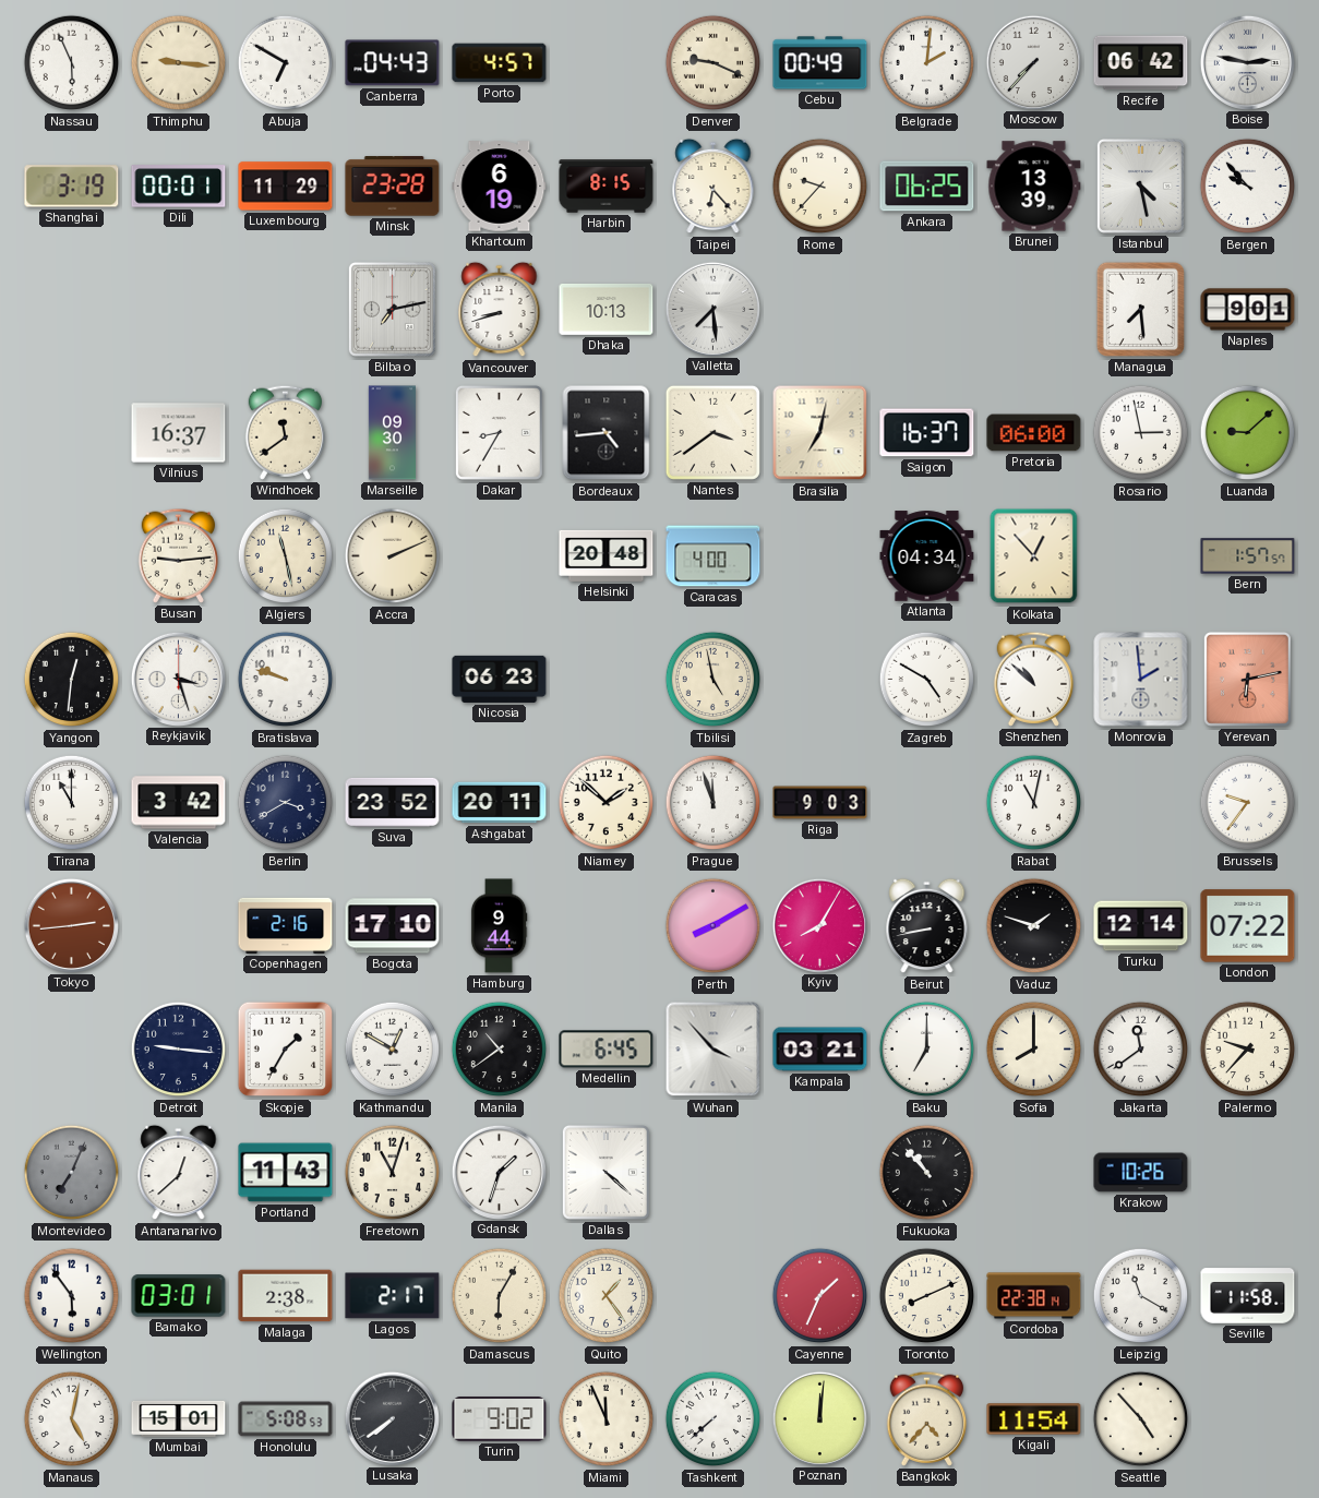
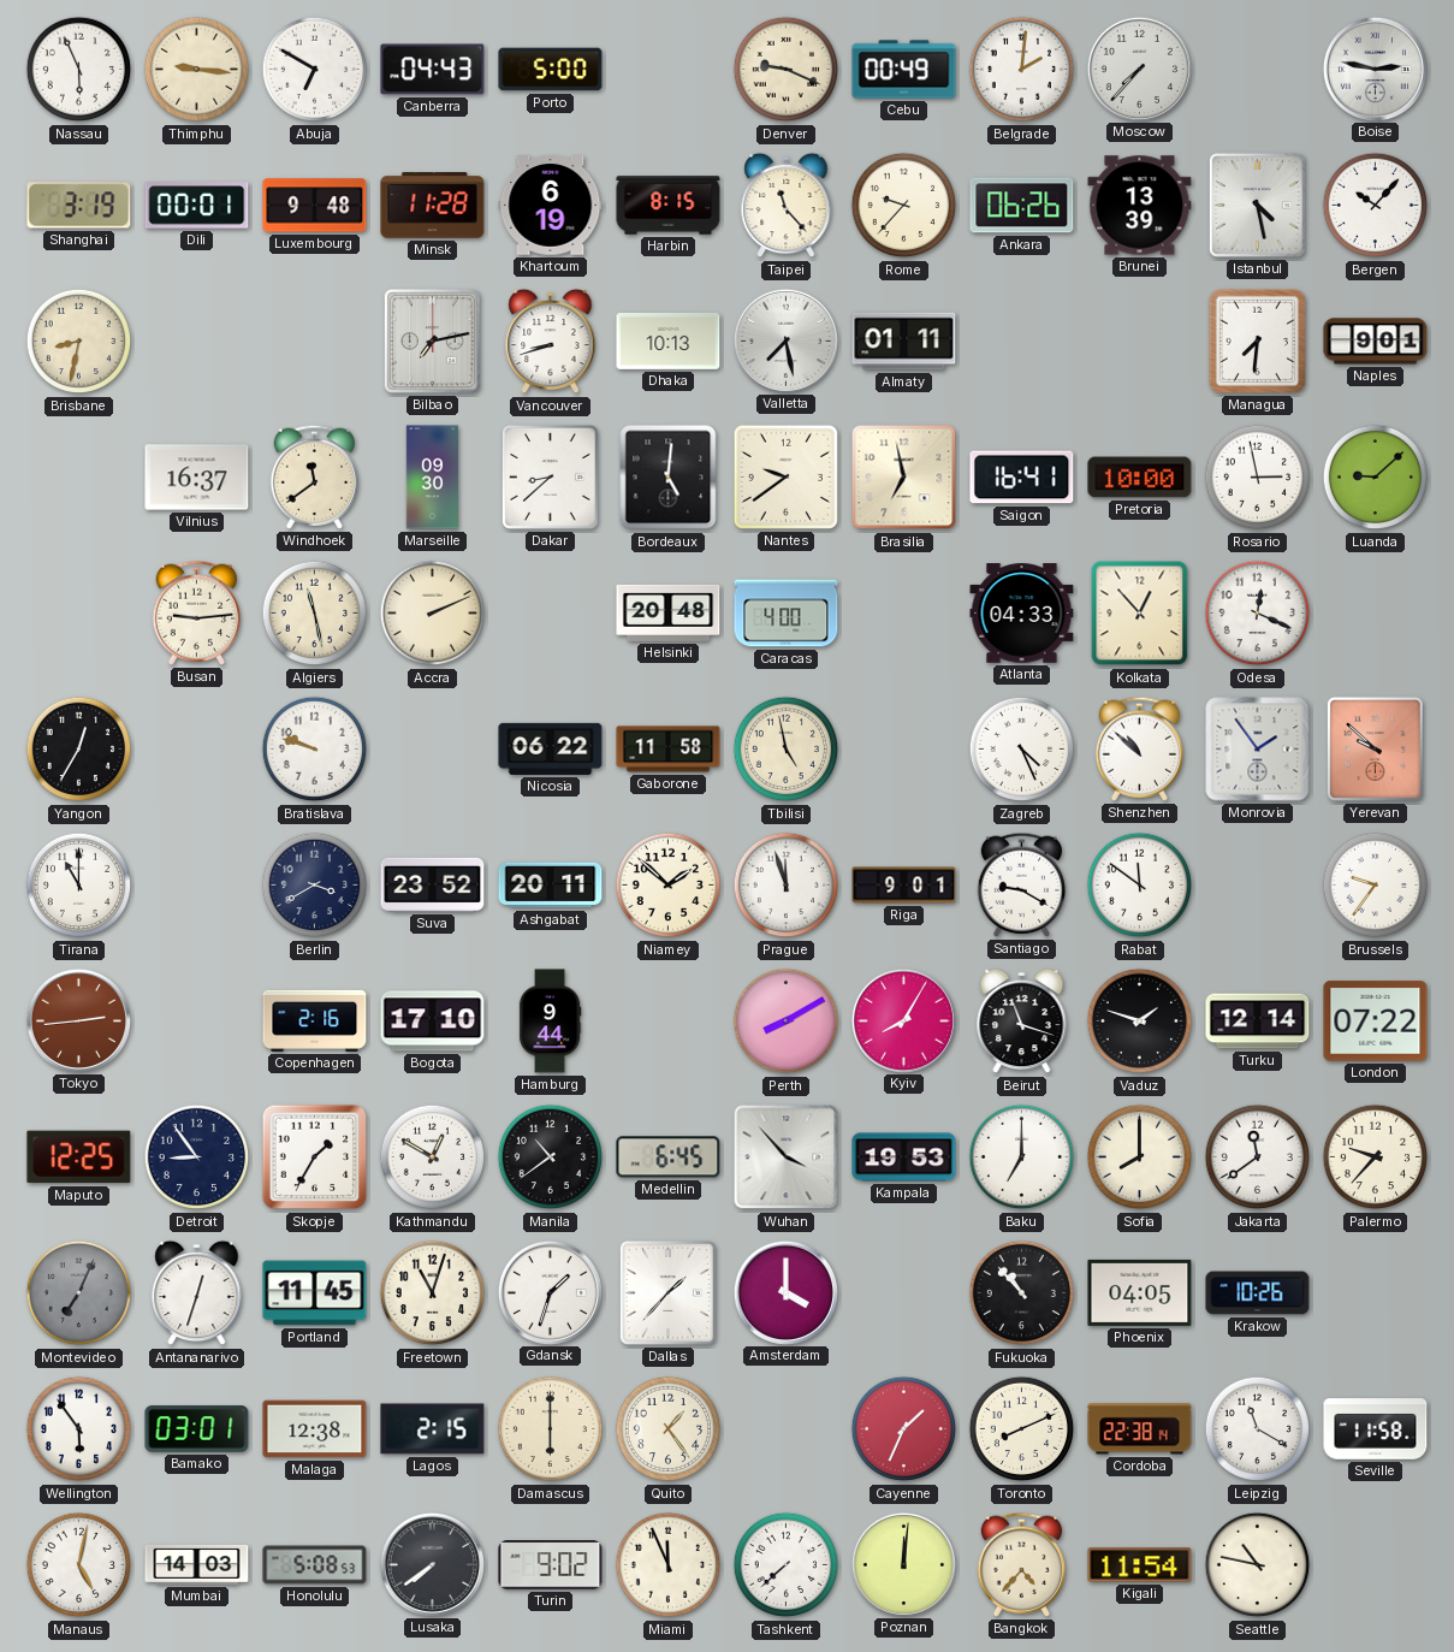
Porto: 4:57 -> 5:00 (551, 70)
Recife: 06:42 -> none (1141, 63)
Luxembourg: 11:29 -> 9:48 (315, 206)
Minsk: 23:28 -> 11:28 (433, 206)
Taipei: 6:23 -> 11:23 (787, 206)
Ankara: 06:25 -> 06:26 (1022, 206)
Bergen: 9:53 -> 10:07 (1376, 206)
Brisbane: none -> 8:32 (79, 342)
Valletta: 7:29 -> 7:28 (785, 341)
Almaty: none -> 01:11 (904, 342)
Managua: 7:29 -> 7:31 (1257, 341)
Dakar: 8:35 -> 8:38 (550, 476)
Bordeaux: 4:44 -> 5:01 (669, 478)
Nantes: 3:39 -> 9:39 (785, 476)
Brasilia: 7:02 -> 6:58 (904, 478)
Saigon: 16:37 -> 16:41 (1022, 478)
Pretoria: 06:00 -> 10:00 (1140, 478)
Atlanta: 04:34 -> 04:33 (1022, 614)
Odesa: none -> 12:19 (1258, 614)
Bern: 1:57 -> none (1248, 556)
Yangon: 12:31 -> 12:35 (79, 750)
Reykjavik: 3:27 -> none (178, 679)
Nicosia: 06:23 -> 06:22 (551, 748)
Gaborone: none -> 11:58 (669, 750)
Zagreb: 4:50 -> 4:26 (1022, 750)
Monrovia: 1:59 -> 1:54 (1258, 750)
Yerevan: 6:13 -> 9:52 (1375, 748)
Valencia: 3:42 -> none (179, 803)
Riga: 9:03 -> 9:01 (904, 886)
Santiago: none -> 9:20 (1022, 884)
Rabat: 11:02 -> 11:51 (1140, 886)
Beirut: 8:43 -> 11:18 (1022, 1022)
Maputo: none -> 12:25 (79, 1157)
Detroit: 9:16 -> 8:54 (197, 1157)
Kampala: 03:21 -> 19:53 (904, 1157)
Antananarivo: 12:38 -> 12:33 (197, 1293)
Portland: 11:43 -> 11:45 (315, 1293)
Dallas: 4:22 -> 1:37 (667, 1292)
Amsterdam: none -> 4:00 (785, 1292)
Phoenix: none -> 04:05 (1140, 1292)
Malaga: 2:38 -> 12:38 (315, 1429)
Lagos: 2:17 -> 2:15 (433, 1429)
Damascus: 6:05 -> 6:00 (551, 1429)
Mumbai: 15:01 -> 14:03 (197, 1564)
Seattle: 4:53 -> 10:47 (1258, 1565)
